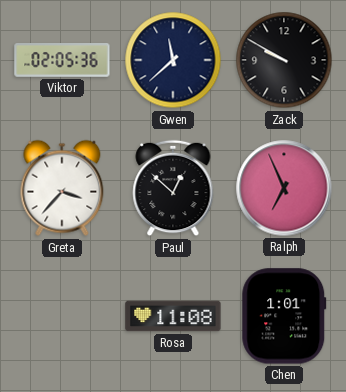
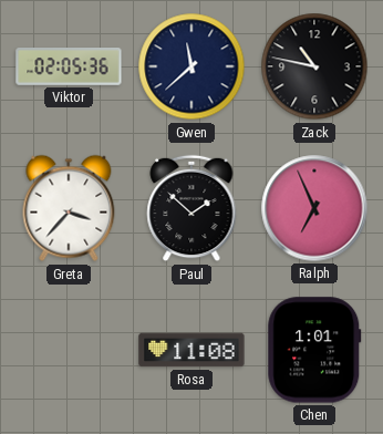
Zack: 9:50 -> 10:47 (314, 66)
Paul: 12:52 -> 1:52 (191, 208)
